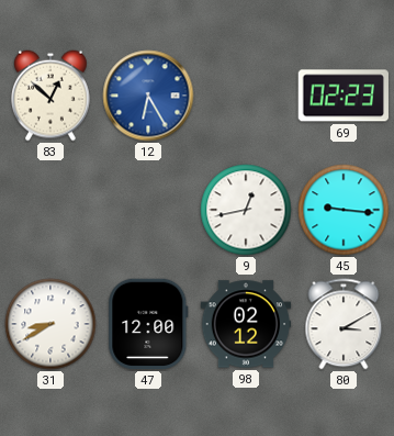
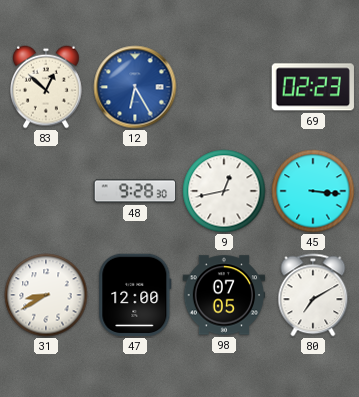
48: none -> 9:28 (135, 191)
45: 9:16 -> 3:16 (313, 191)
98: 02:12 -> 07:05 (224, 295)
80: 3:10 -> 7:10 (313, 295)
